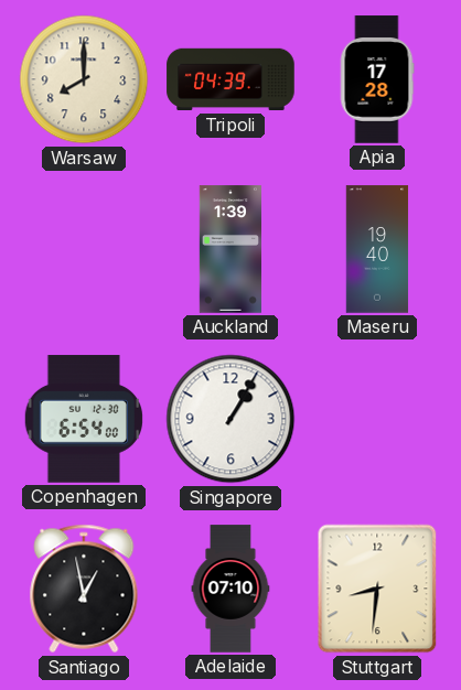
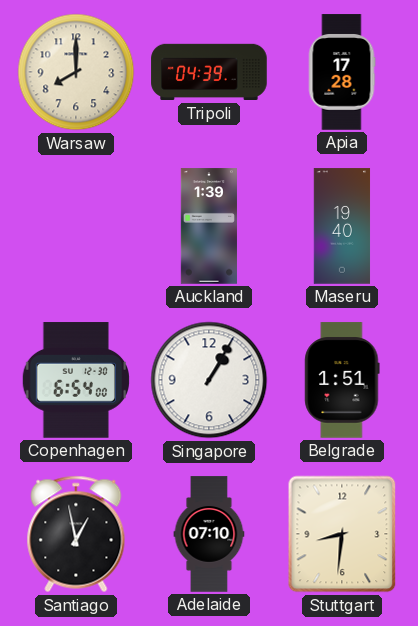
Belgrade: none -> 1:51 (342, 380)
